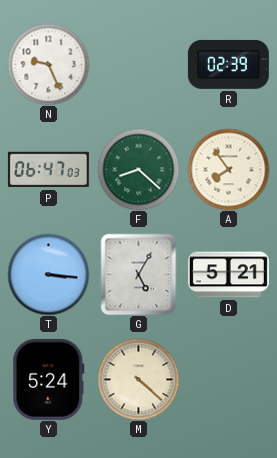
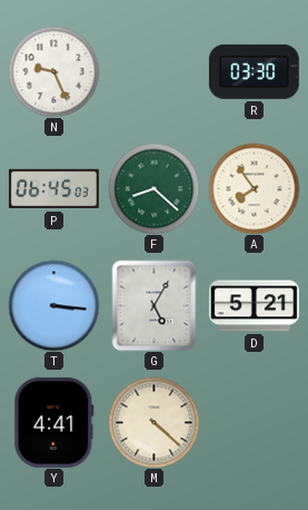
R: 02:39 -> 03:30 (254, 71)
P: 06:47 -> 06:45 (53, 189)
Y: 5:24 -> 4:41 (54, 422)
